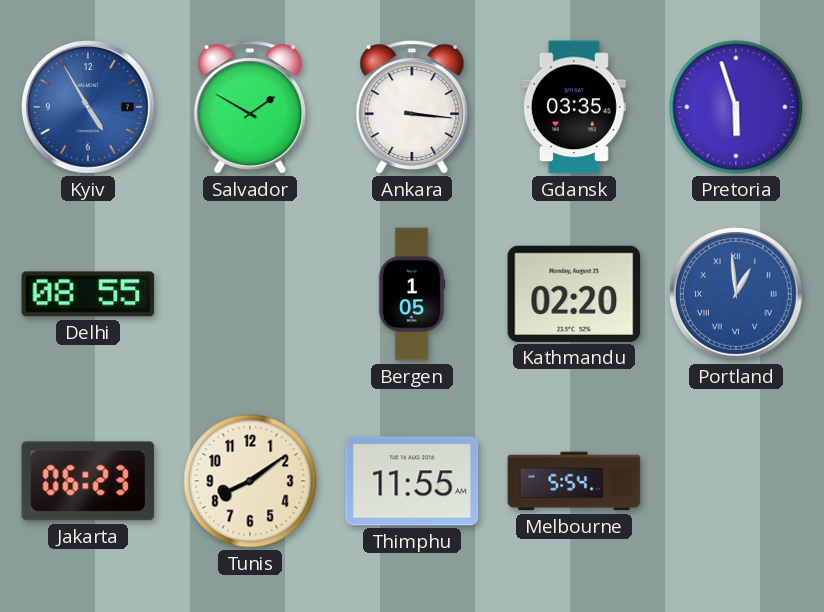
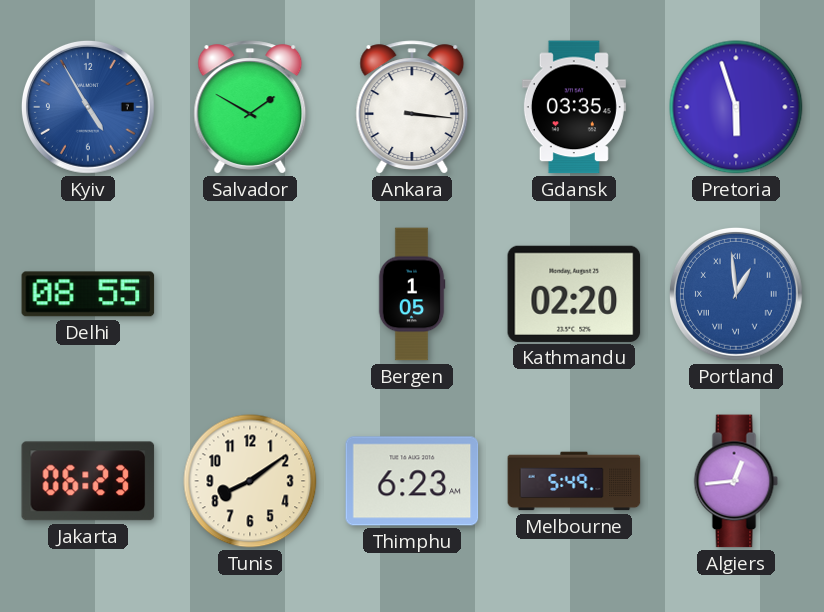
Thimphu: 11:55 -> 6:23 (412, 481)
Melbourne: 5:54 -> 5:49 (574, 481)
Algiers: none -> 12:44 (736, 481)
